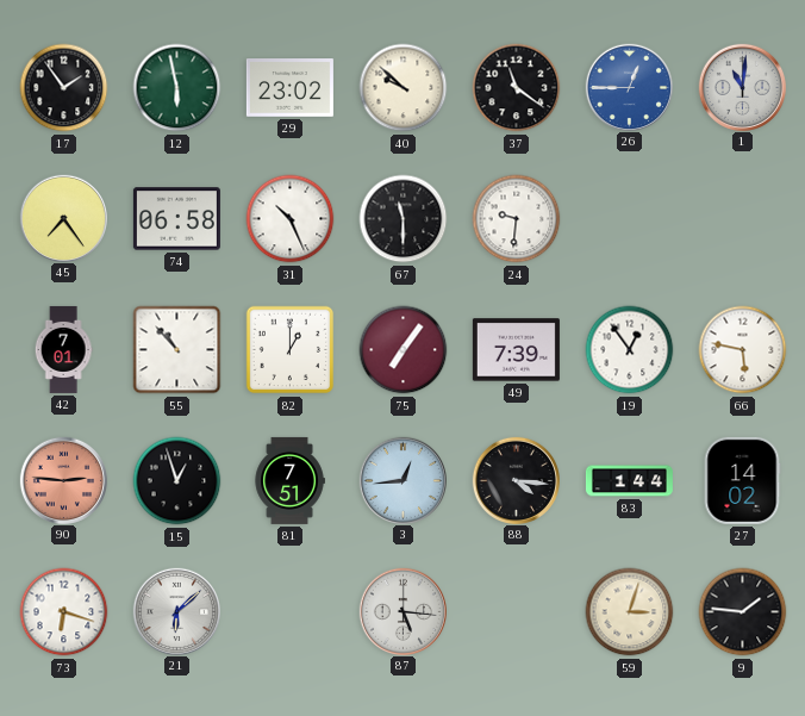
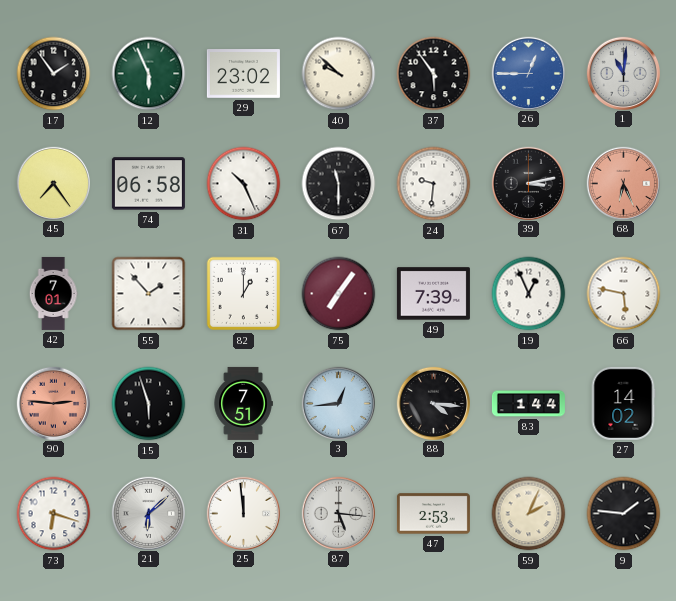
12: 5:58 -> 5:56 (149, 74)
37: 11:21 -> 5:54 (434, 74)
39: none -> 3:13 (528, 183)
68: none -> 6:26 (623, 183)
55: 10:53 -> 1:53 (149, 294)
19: 12:54 -> 12:56 (529, 294)
15: 12:57 -> 5:57 (149, 404)
25: none -> 11:59 (243, 513)
47: none -> 2:53 (433, 514)
59: 3:03 -> 2:04 (529, 514)
